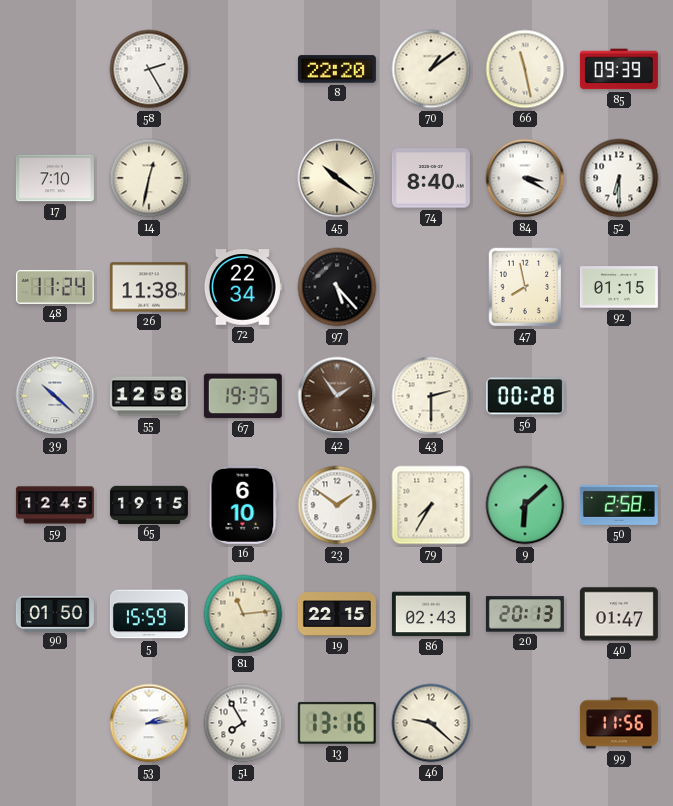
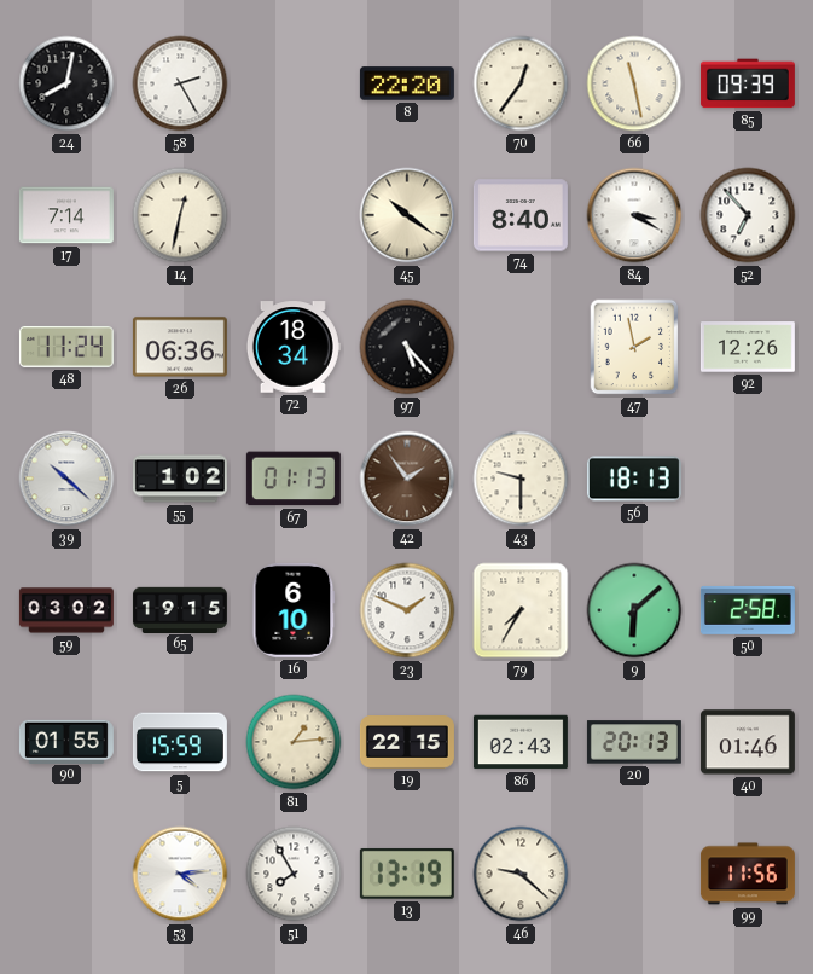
24: none -> 8:02 (66, 83)
70: 1:09 -> 12:36 (521, 83)
17: 7:10 -> 7:14 (66, 215)
52: 6:30 -> 6:53 (748, 215)
26: 11:38 -> 06:36 (180, 347)
72: 22:34 -> 18:34 (294, 347)
47: 7:58 -> 1:58 (634, 347)
92: 01:15 -> 12:26 (748, 347)
55: 12:58 -> 1:02 (180, 479)
67: 19:35 -> 01:13 (294, 479)
43: 2:30 -> 9:30 (521, 479)
56: 00:28 -> 18:13 (634, 479)
59: 12:45 -> 03:02 (66, 610)
23: 1:51 -> 1:49 (407, 610)
90: 01:50 -> 01:55 (66, 741)
81: 11:14 -> 1:14 (294, 742)
40: 01:47 -> 01:46 (748, 742)
53: 2:14 -> 4:14 (180, 874)
13: 13:16 -> 13:19 (407, 874)
